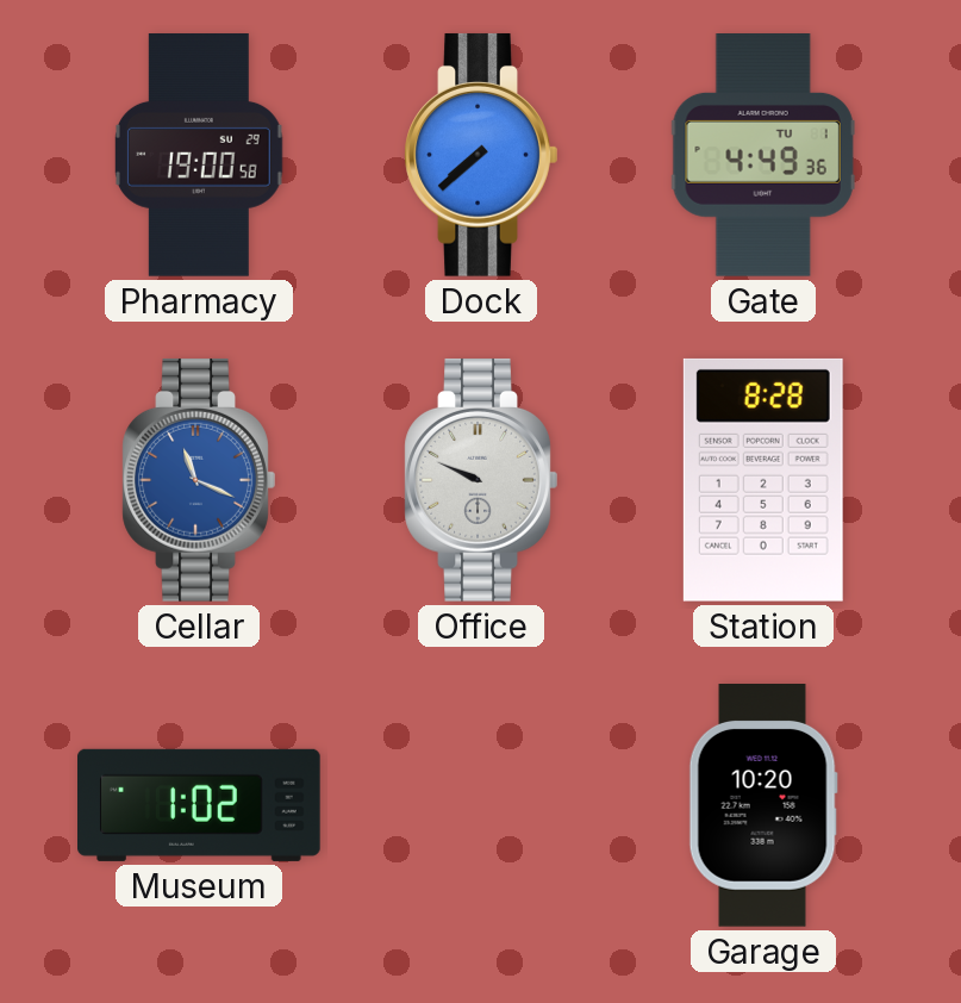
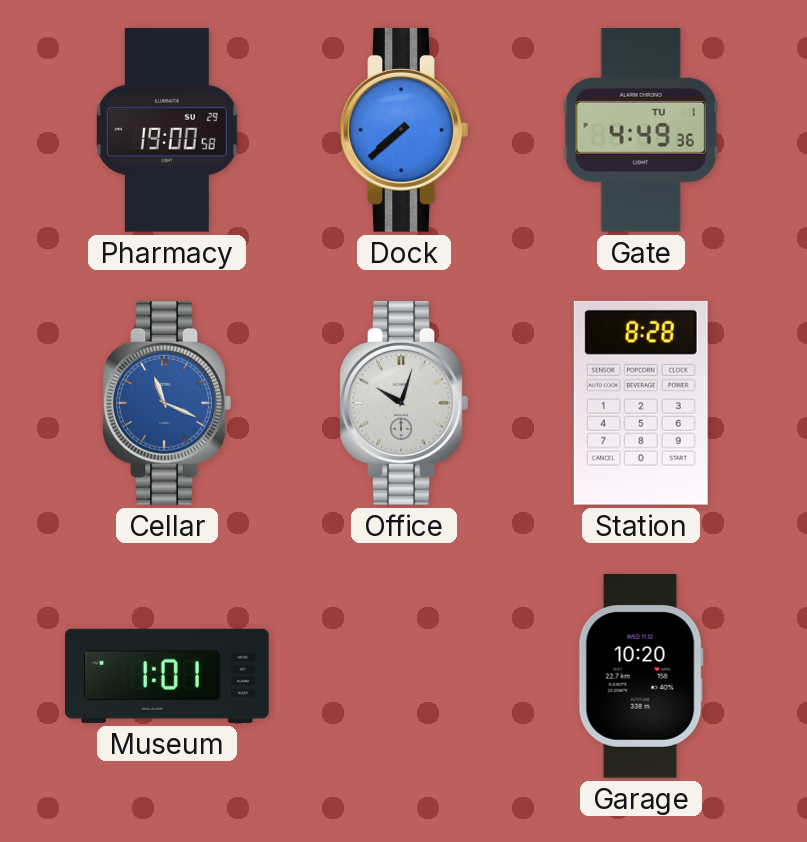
Office: 9:49 -> 10:03 (404, 403)
Museum: 1:02 -> 1:01 (168, 676)
